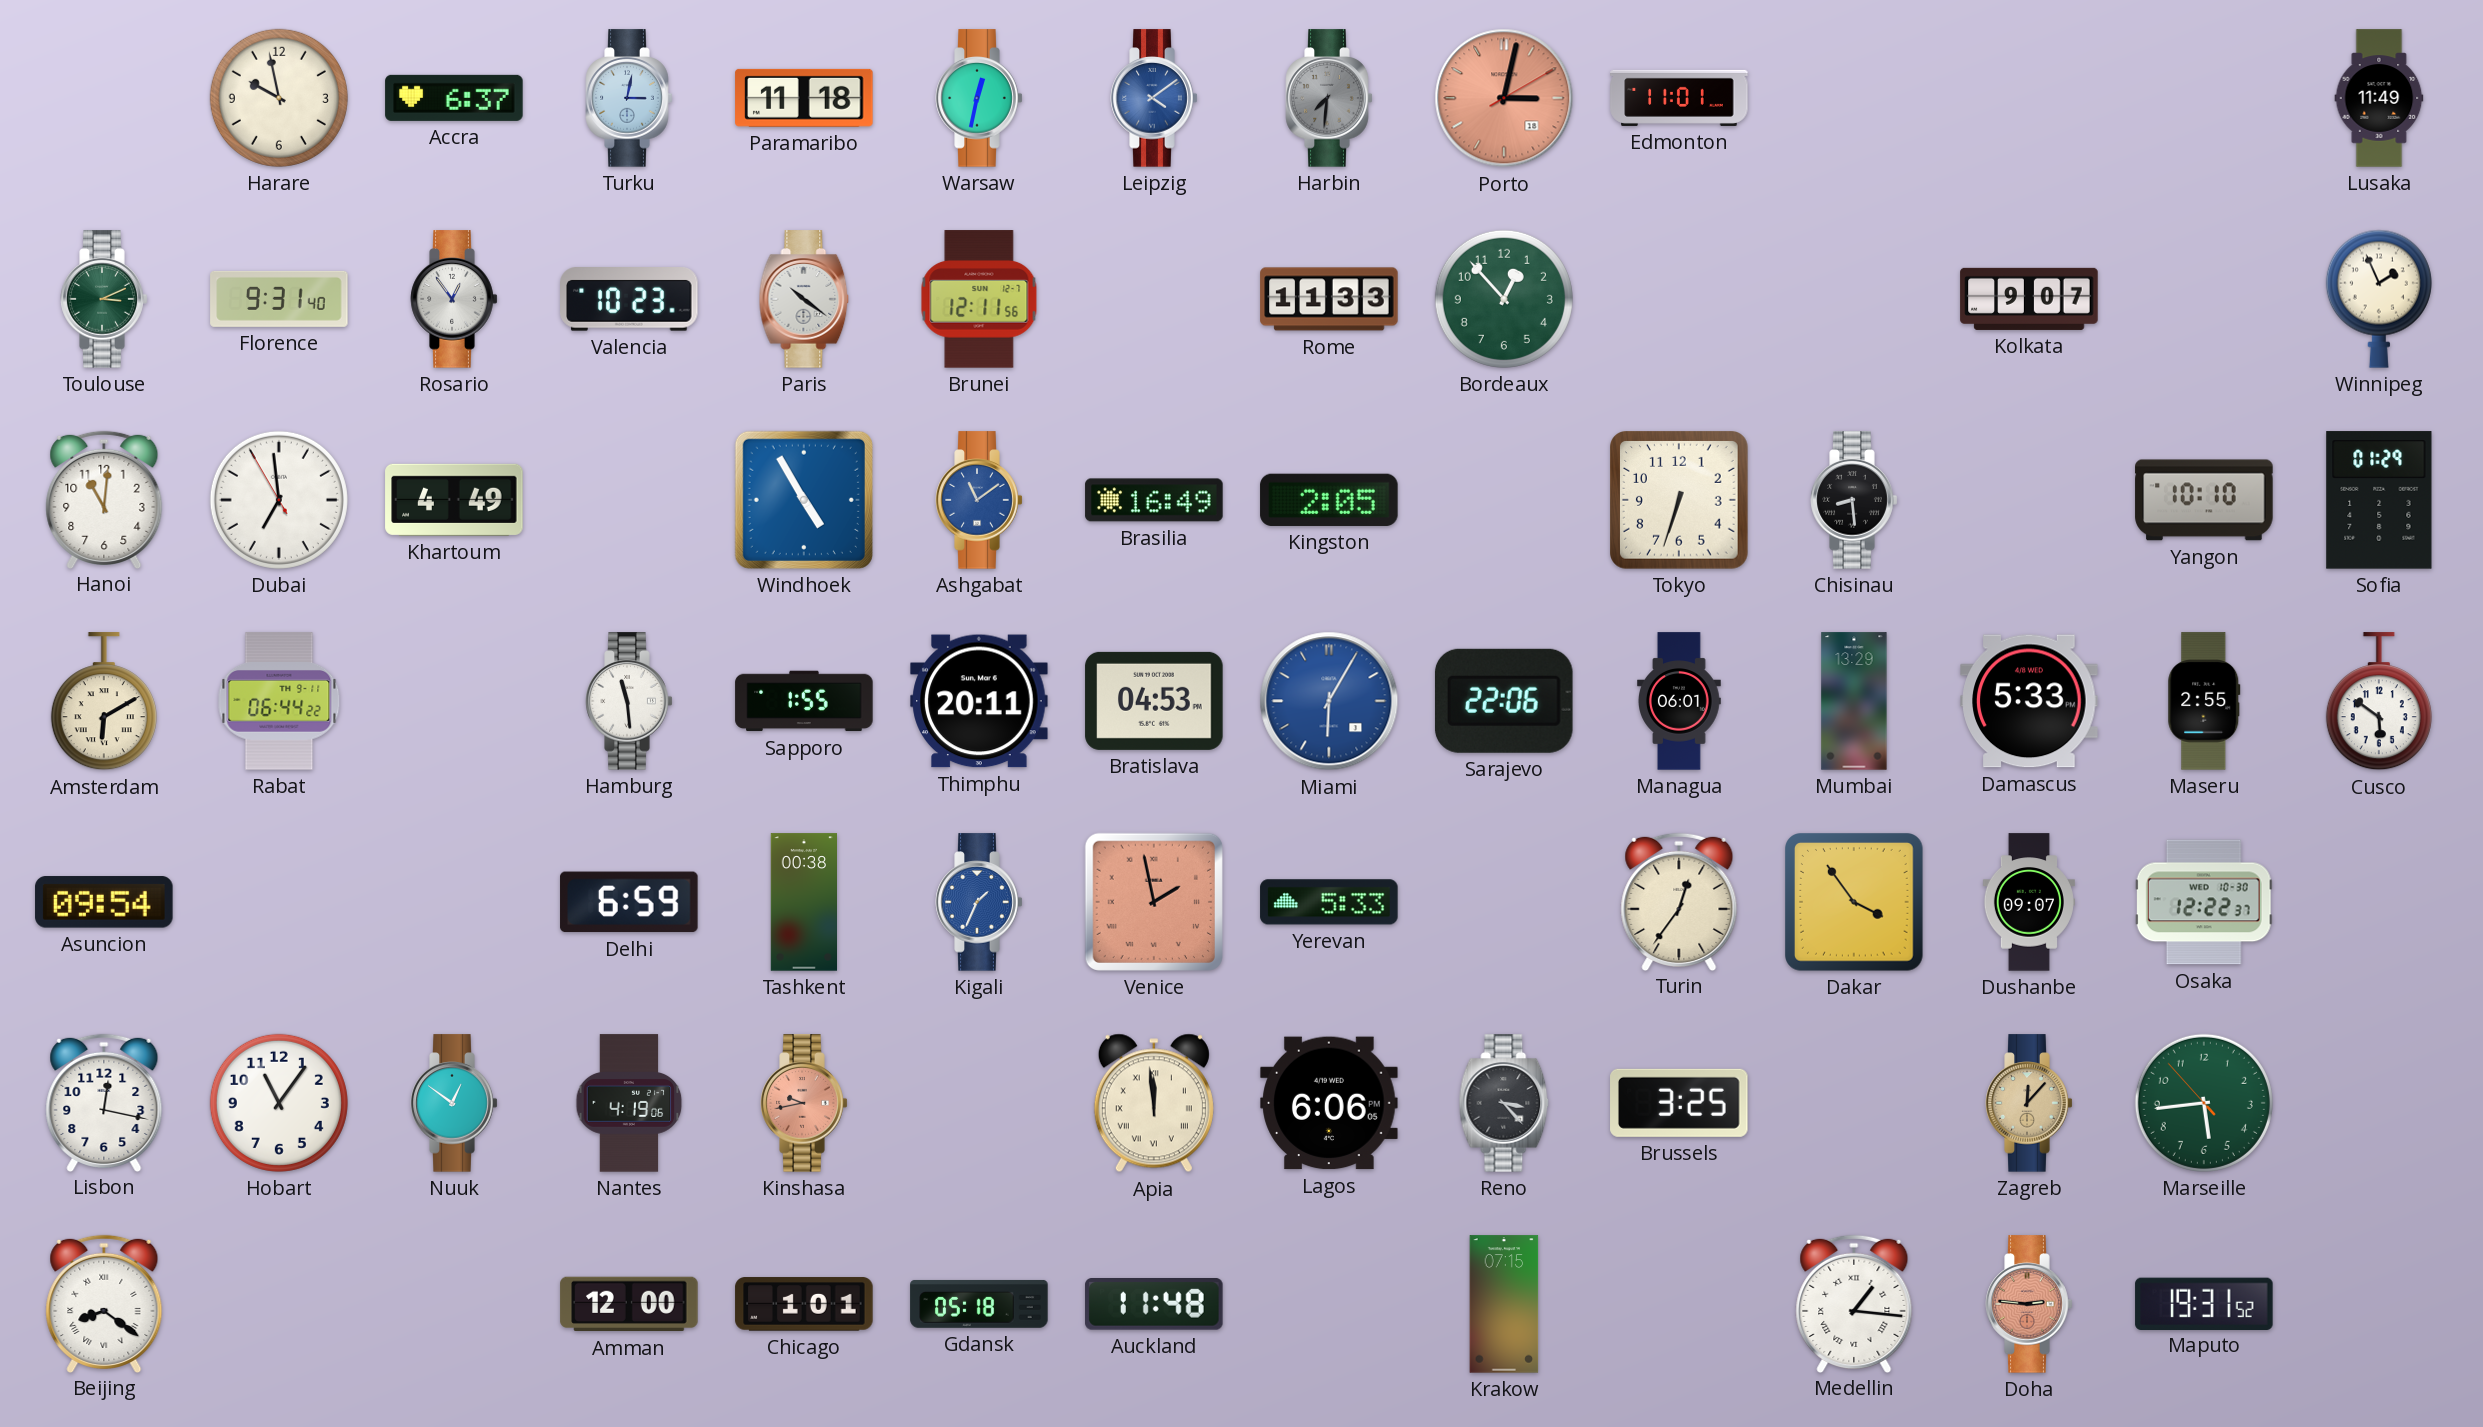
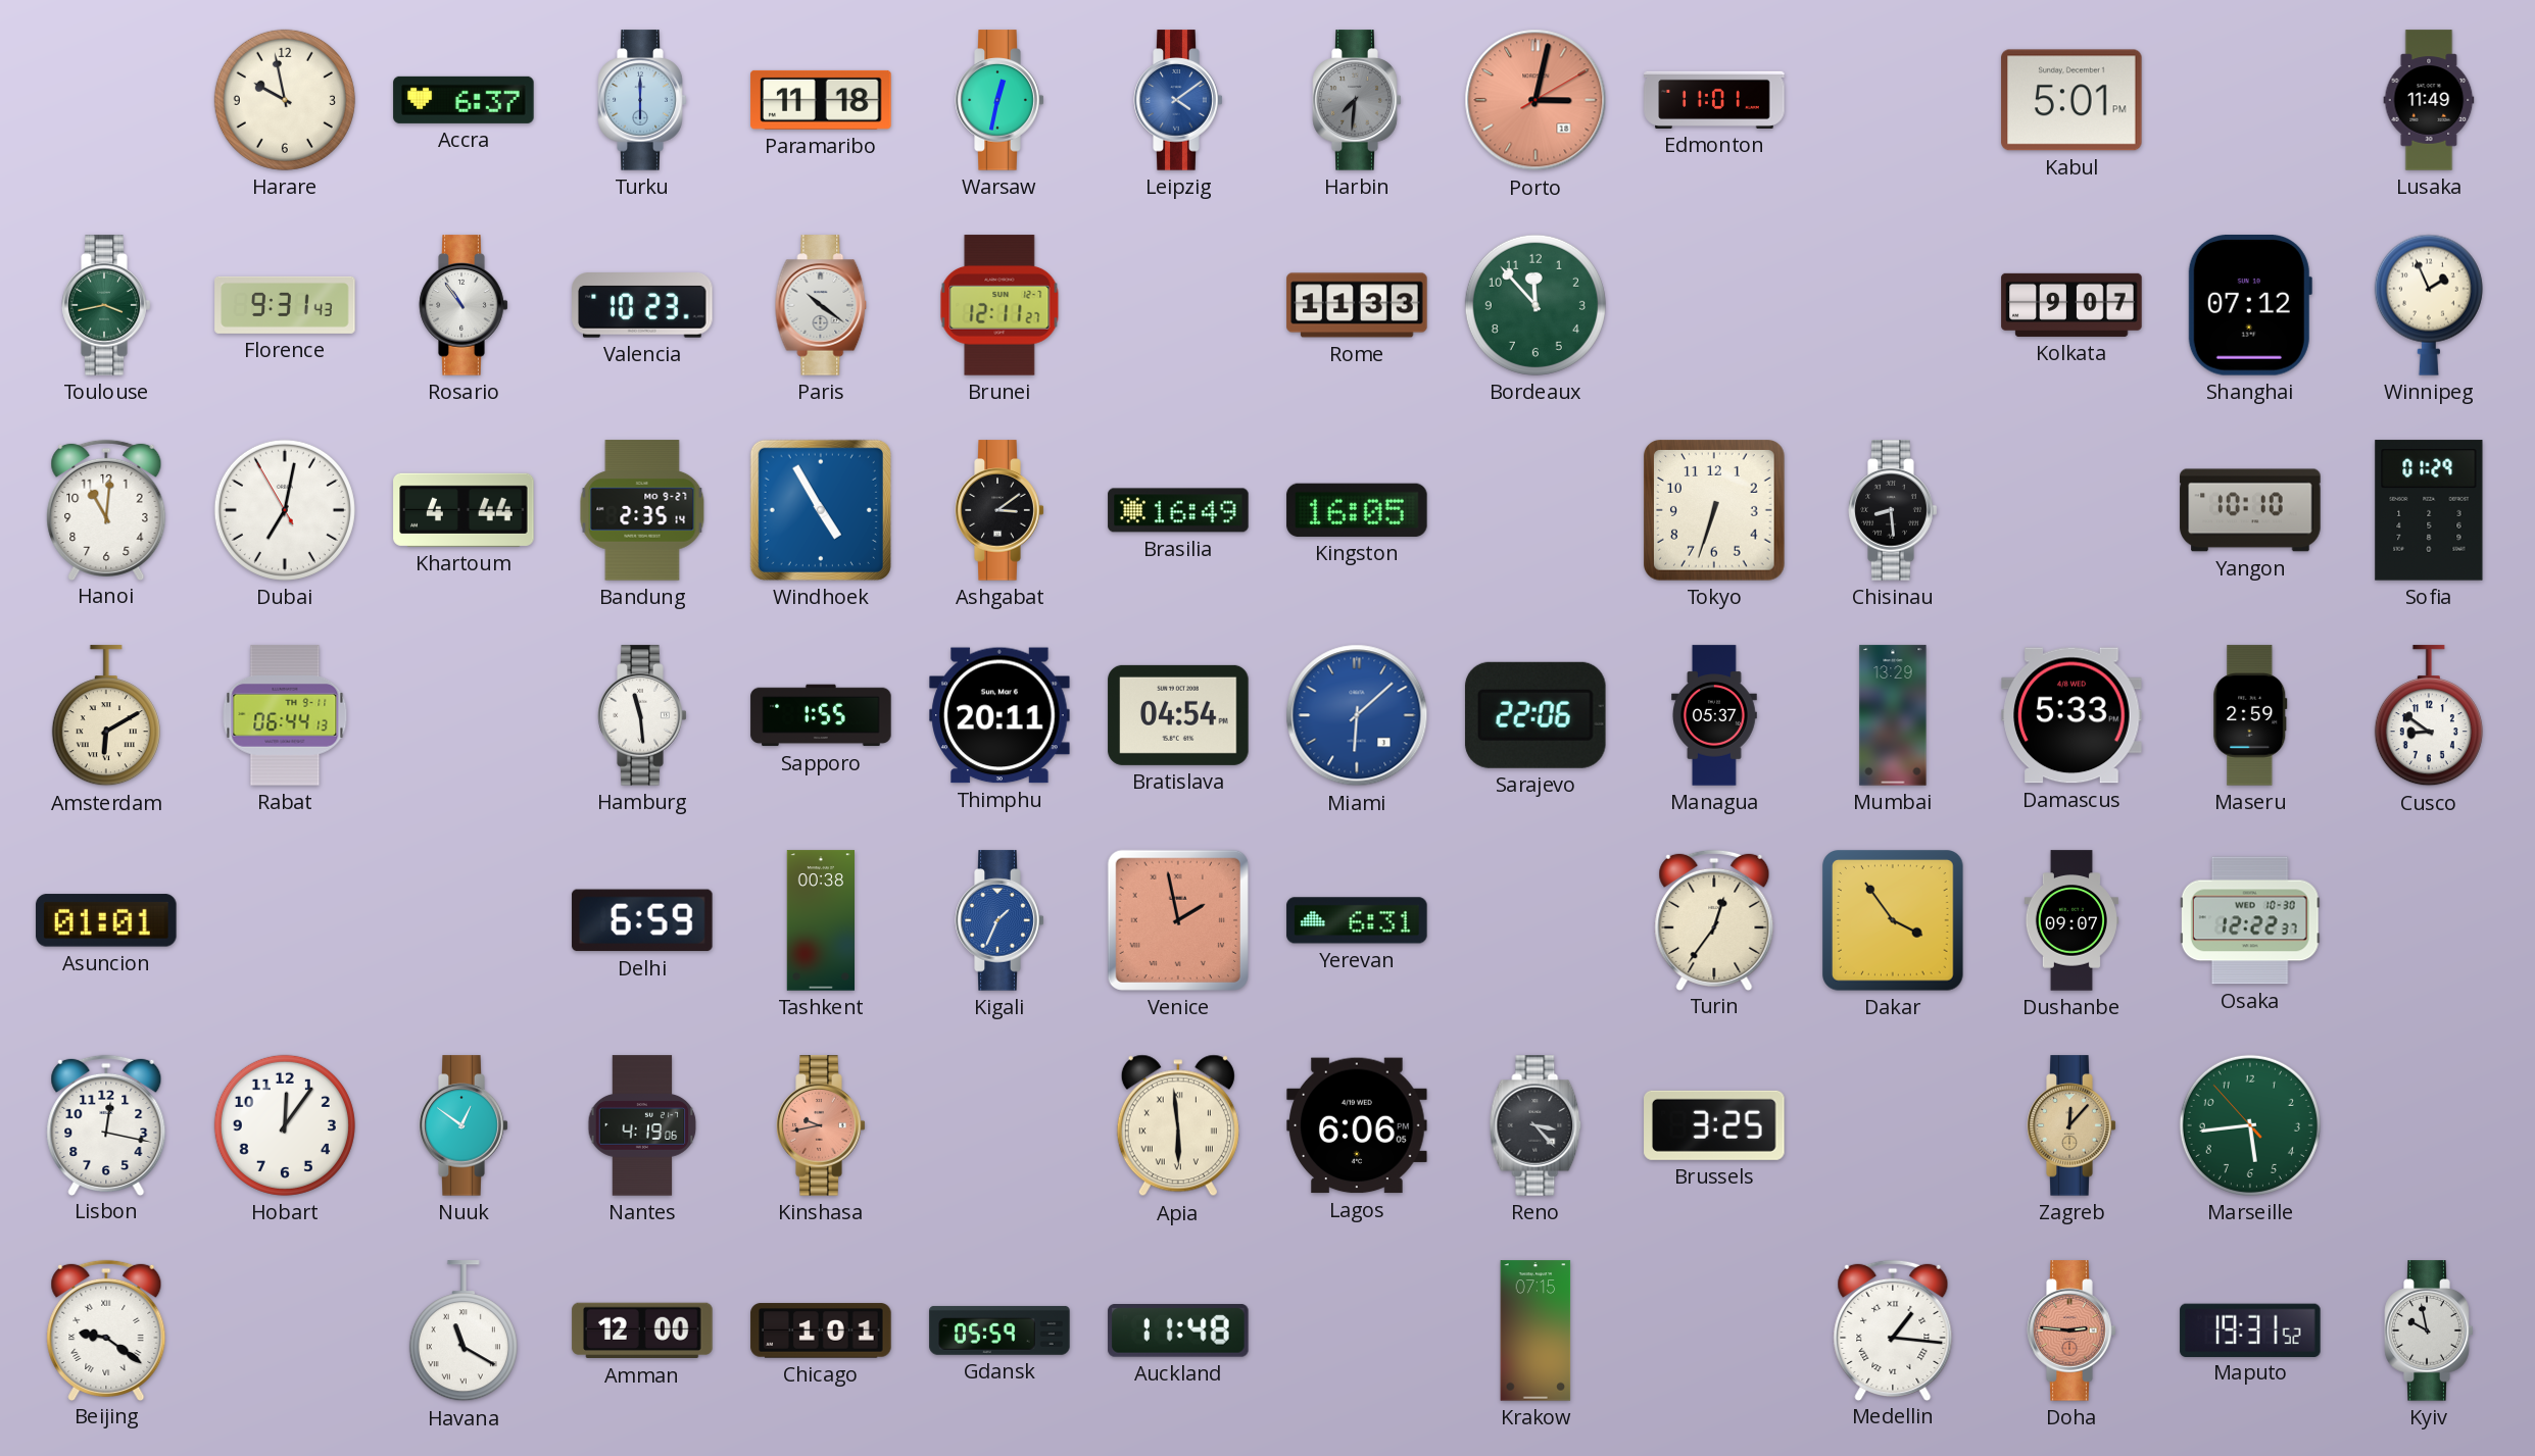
Turku: 3:02 -> 6:00 (642, 100)
Kabul: none -> 5:01 (2071, 100)
Toulouse: 3:11 -> 3:43 (106, 305)
Florence: 9:31:40 -> 9:31:43 (285, 305)
Rosario: 12:54 -> 10:54 (464, 305)
Brunei: 12:11:56 -> 12:11:27 (1000, 305)
Bordeaux: 12:53 -> 11:53 (1535, 305)
Shanghai: none -> 07:12 (2250, 306)
Dubai: 6:58 -> 7:01 (285, 510)
Khartoum: 4:49 -> 4:44 (464, 510)
Bandung: none -> 2:35 (642, 510)
Ashgabat: 11:09 -> 3:09 (1000, 510)
Ashgabat dial: blue -> black (1000, 510)
Kingston: 2:05 -> 16:05 (1357, 510)
Rabat: 06:44:22 -> 06:44:13 (285, 715)
Bratislava: 04:53 -> 04:54 (1178, 715)
Miami: 6:05 -> 6:08 (1357, 715)
Managua: 06:01 -> 05:37 (1715, 715)
Maseru: 2:55 -> 2:59 (2250, 715)
Cusco: 5:51 -> 8:51 (2429, 716)
Asuncion: 09:54 -> 01:01 (106, 920)
Yerevan: 5:33 -> 6:31 (1357, 920)
Hobart: 11:06 -> 12:06 (285, 1125)
Apia: 11:59 -> 5:59 (1178, 1125)
Beijing: 8:21 -> 9:21 (106, 1329)
Havana: none -> 11:20 (464, 1332)
Gdansk: 05:18 -> 05:59 (1000, 1331)
Kyiv: none -> 9:58 (2429, 1331)
